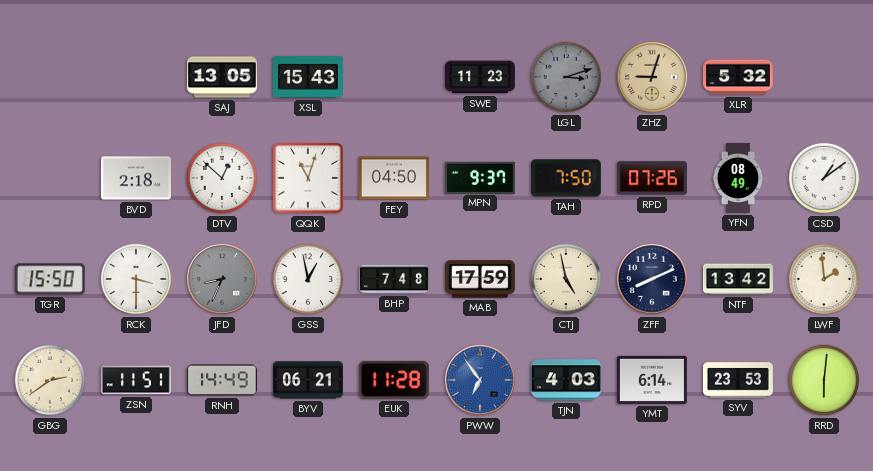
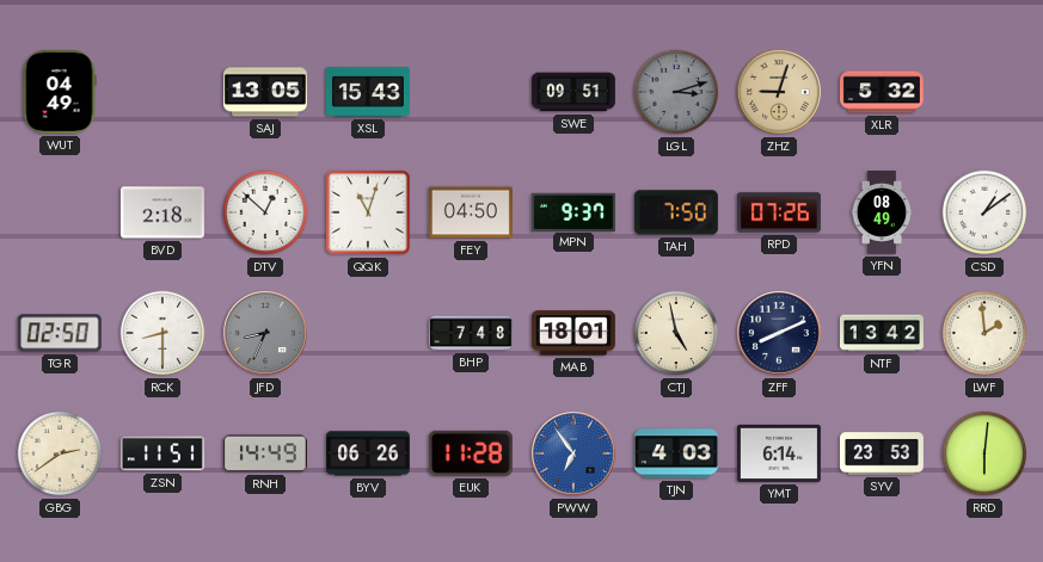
WUT: none -> 04:49 (60, 92)
SWE: 11:23 -> 09:51 (573, 92)
TGR: 15:50 -> 02:50 (60, 333)
RCK: 3:30 -> 8:30 (162, 333)
GSS: 12:58 -> none (308, 279)
MAB: 17:59 -> 18:01 (573, 333)
BYV: 06:21 -> 06:26 (368, 453)
